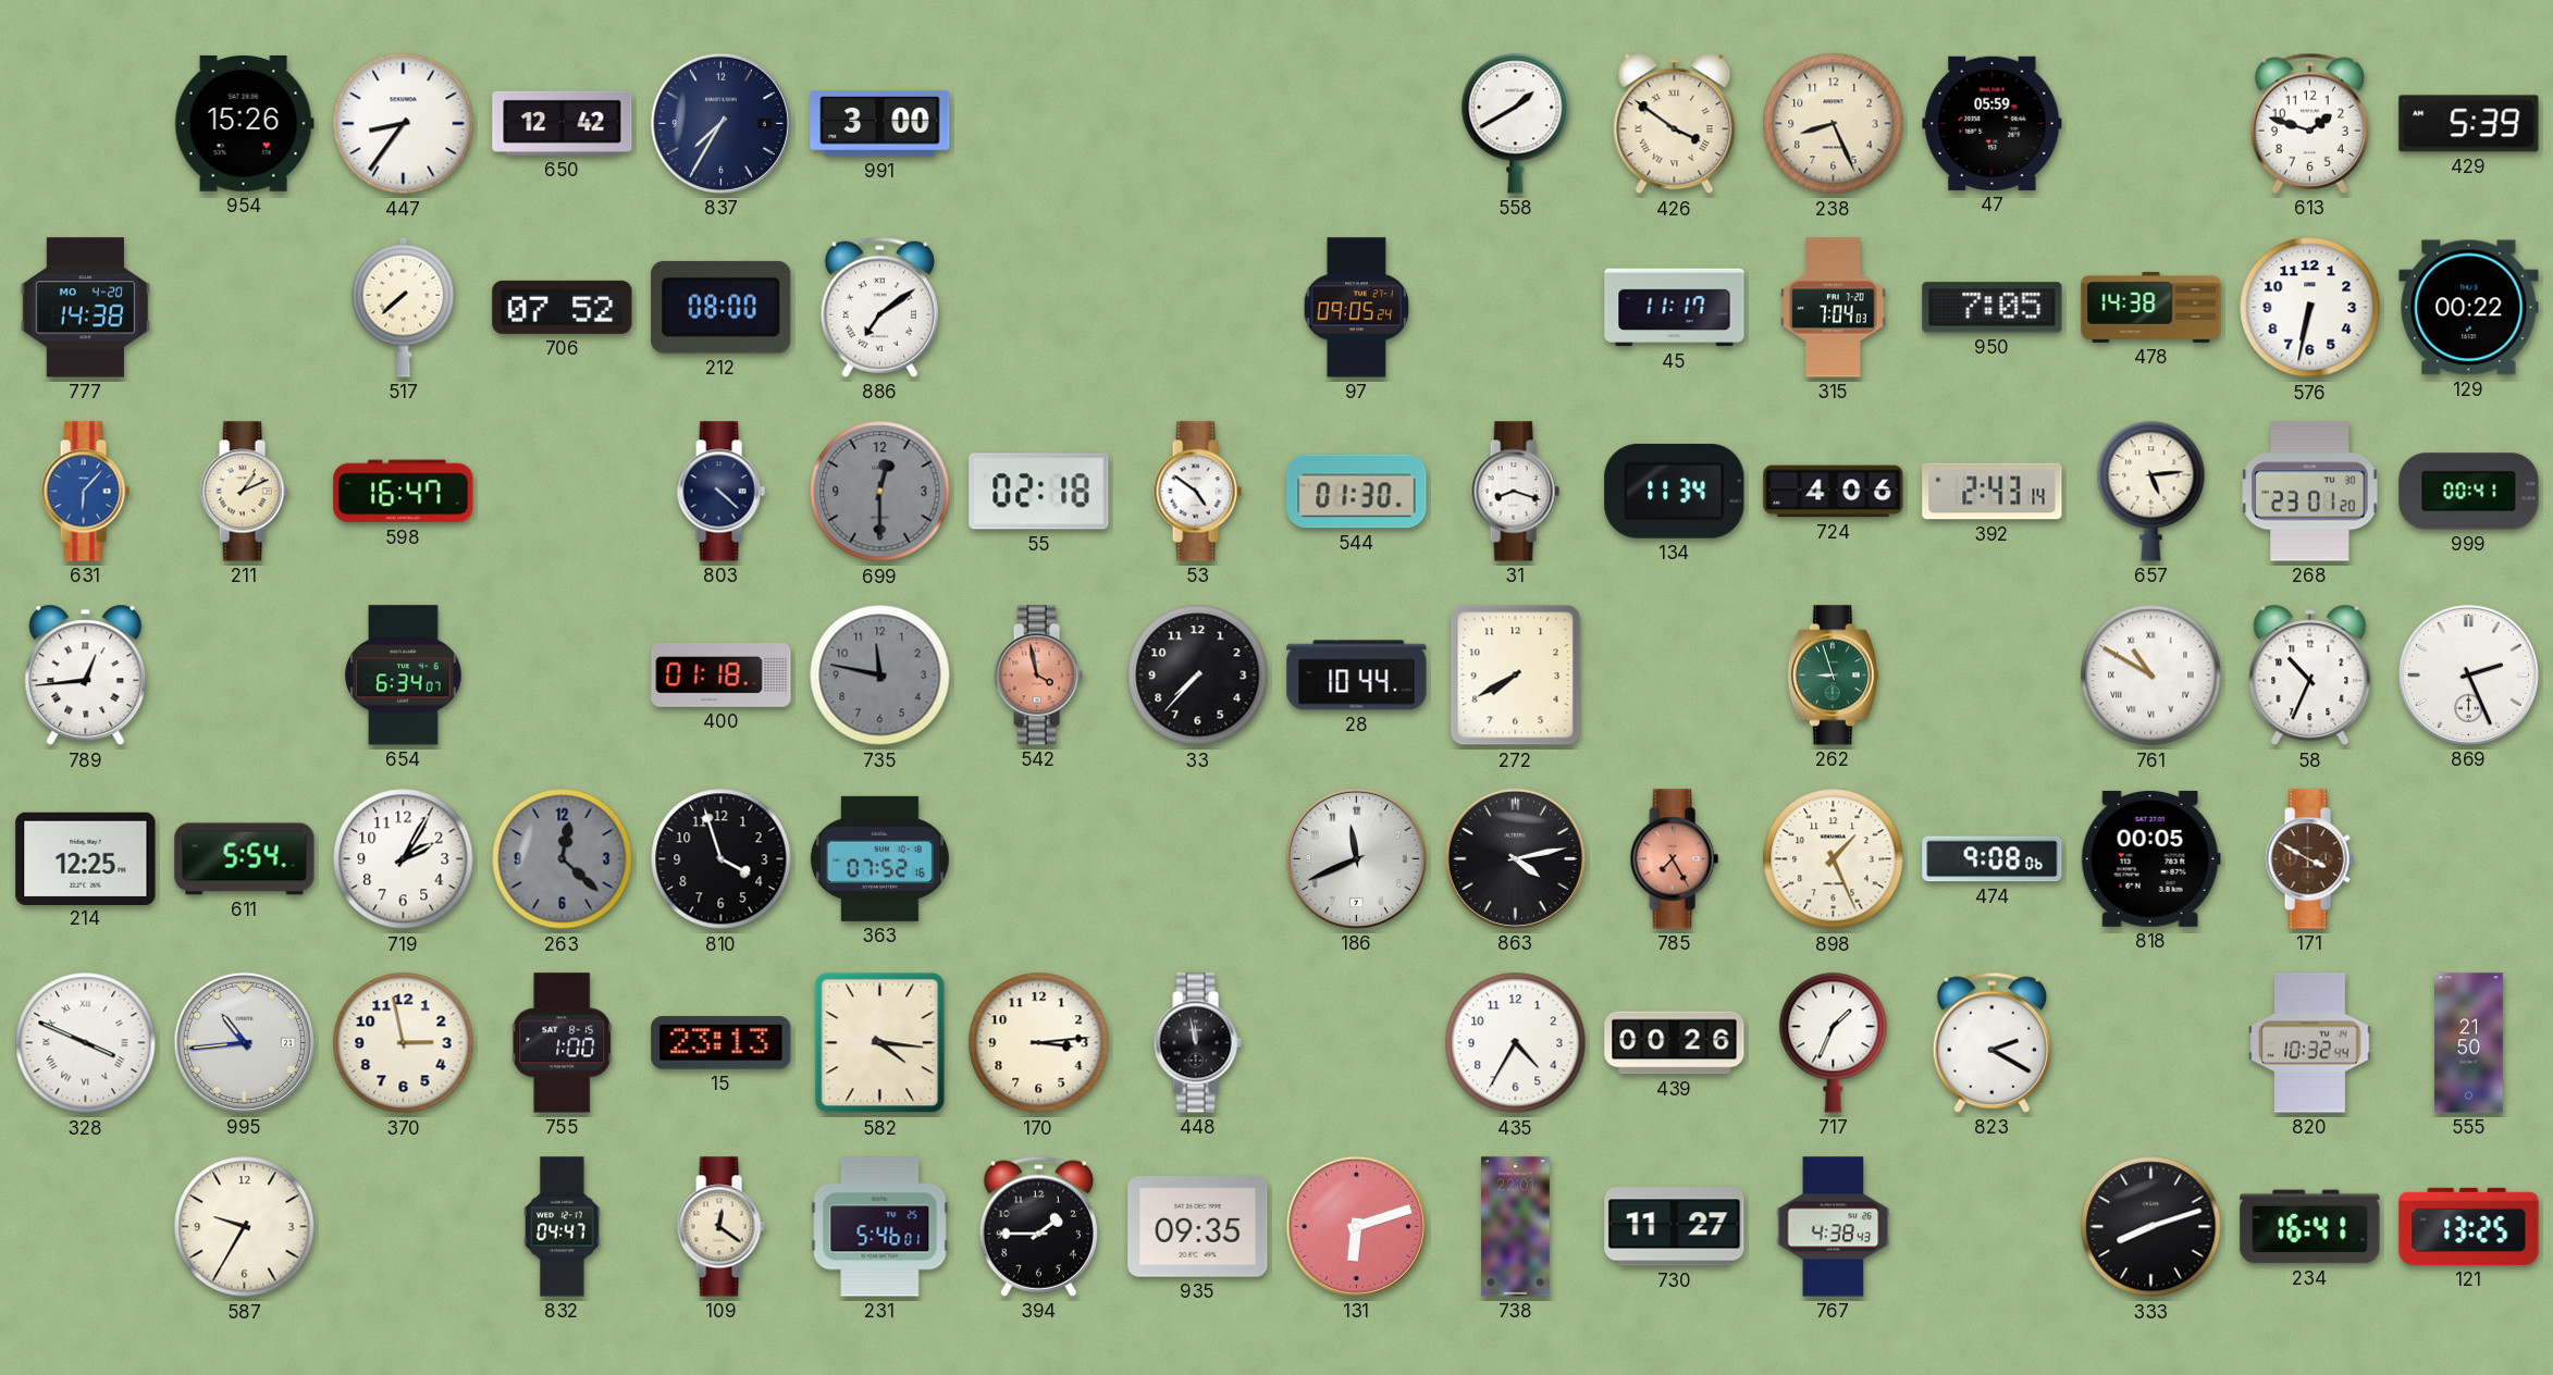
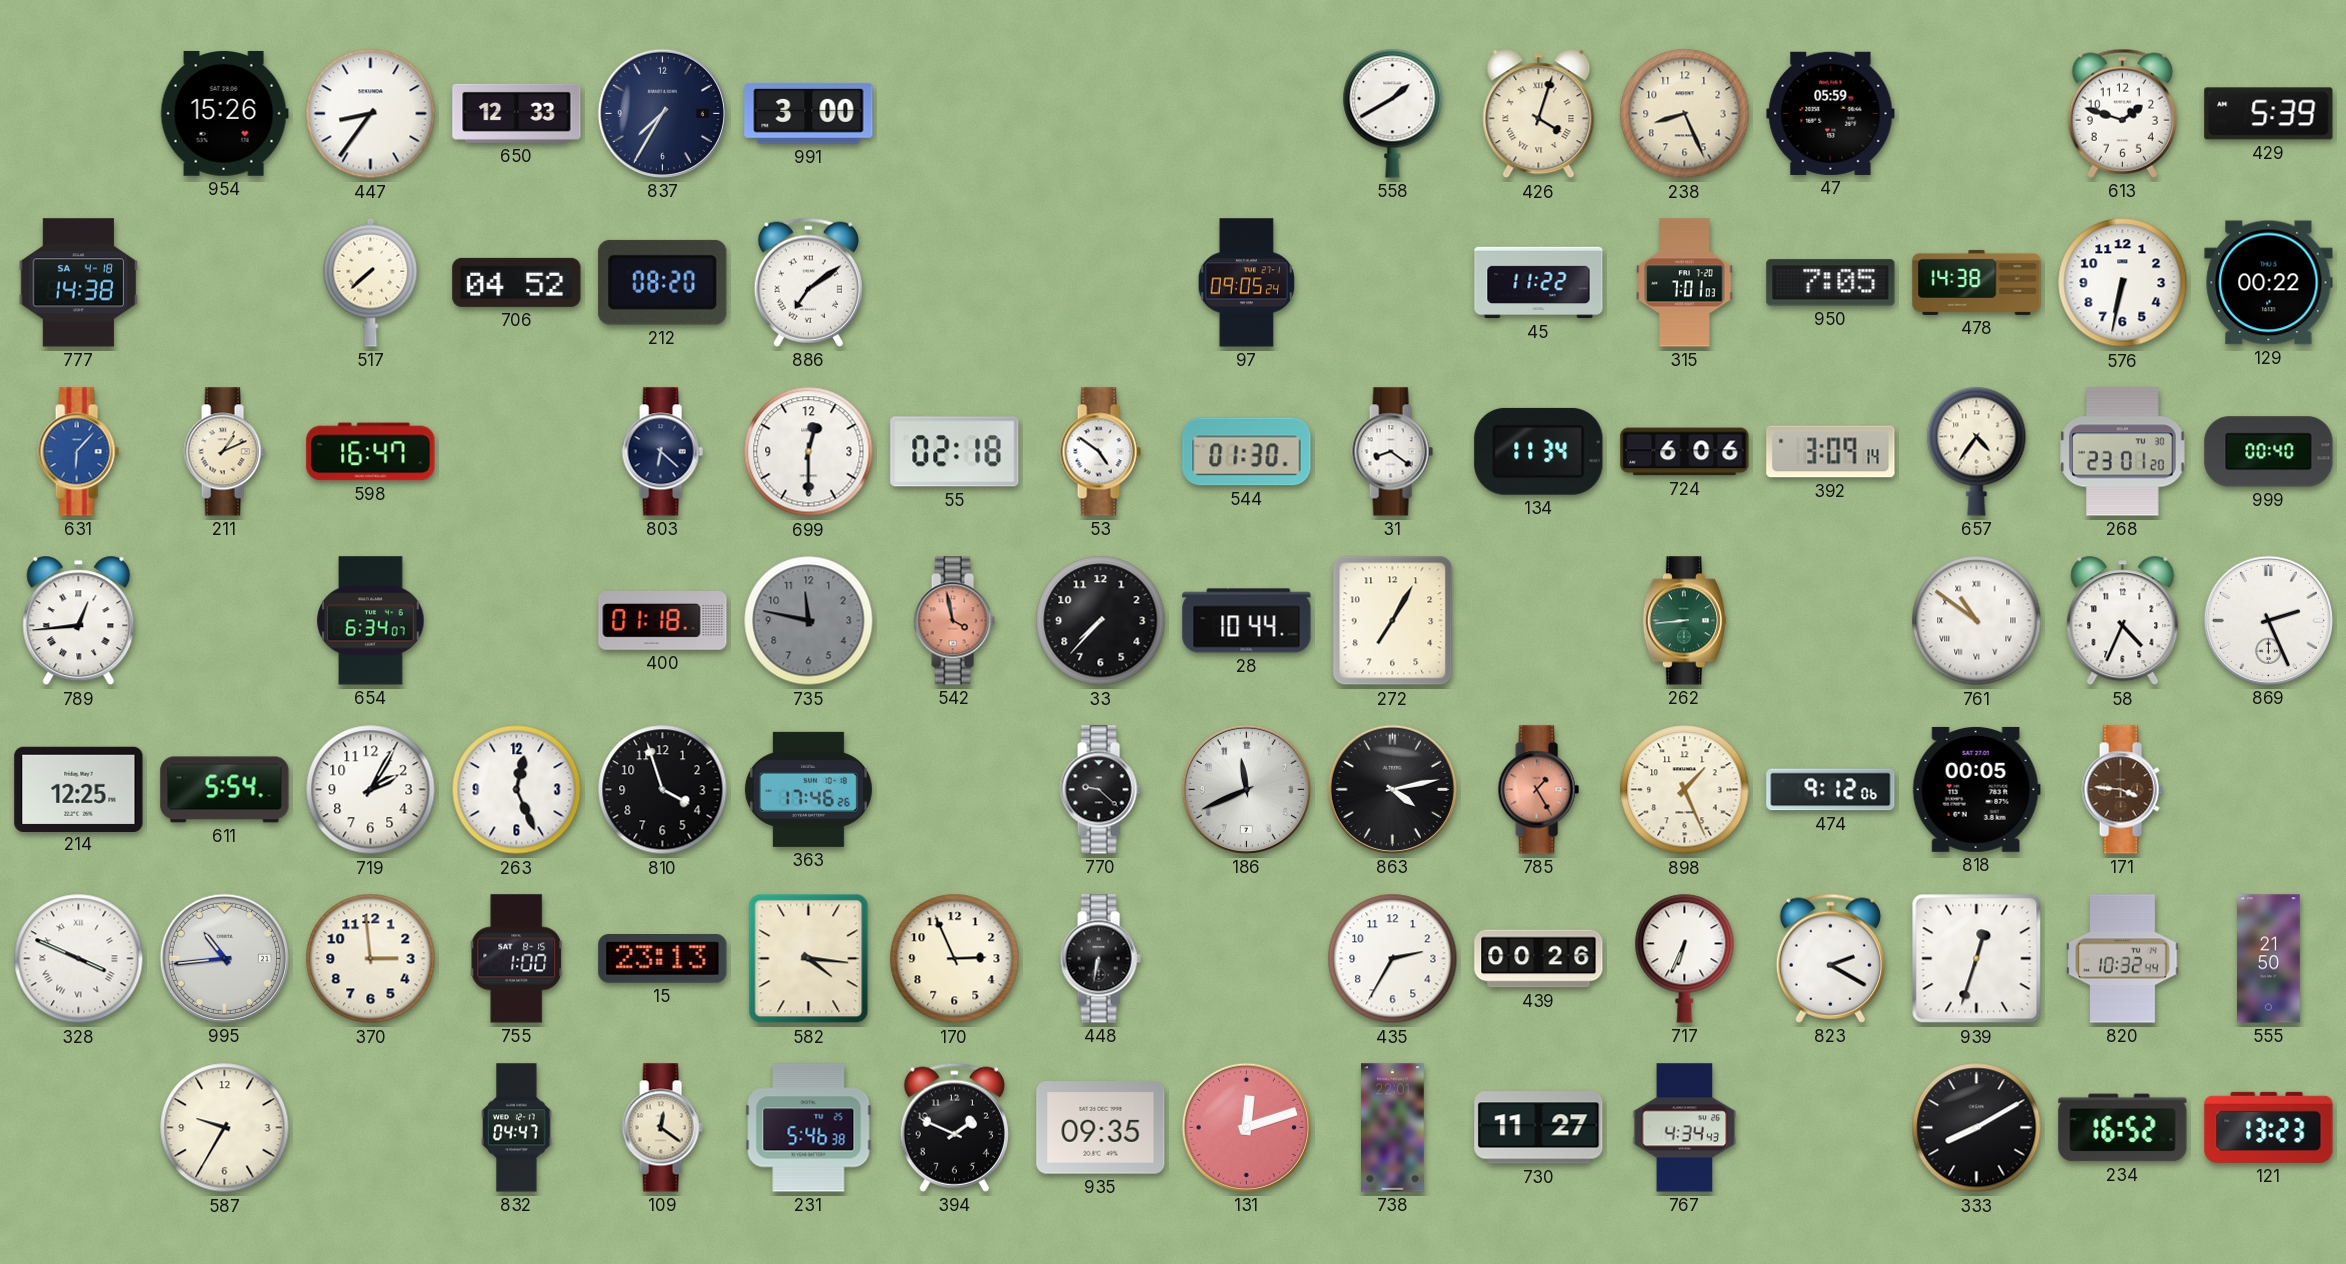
650: 12:42 -> 12:33 (517, 113)
426: 3:51 -> 4:03 (1539, 114)
777 date: MO 4-20 -> SA 4-18 (79, 283)
706: 07:52 -> 04:52 (517, 282)
212: 08:00 -> 08:20 (663, 282)
45: 11:17 -> 11:22 (1539, 283)
315: 7:04 -> 7:01 (1685, 283)
803: 4:22 -> 6:22 (662, 452)
699 dial: grey -> white (809, 452)
31: 8:18 -> 8:21 (1392, 452)
724: 4:06 -> 6:06 (1685, 452)
392: 2:43 -> 3:09 (1831, 452)
657: 5:14 -> 4:36 (1977, 451)
999: 00:41 -> 00:40 (2269, 452)
272: 7:40 -> 7:05 (1393, 621)
262: 8:57 -> 8:44 (1684, 621)
761: 10:50 -> 10:51 (1977, 621)
58: 10:34 -> 4:34 (2123, 621)
263: 12:22 -> 12:26 (517, 790)
263 dial: grey -> white (517, 790)
363: 07:52 -> 17:46 (808, 789)
770: none -> 9:22 (1100, 790)
785: 7:25 -> 1:25 (1538, 790)
474: 9:08 -> 9:12 (1831, 790)
171: 3:50 -> 3:46 (2122, 790)
370: 2:58 -> 2:59 (371, 959)
170: 3:14 -> 2:56 (955, 959)
448: 11:58 -> 6:32 (1100, 959)
435: 4:35 -> 2:35 (1393, 959)
717: 1:34 -> 6:34 (1685, 958)
939: none -> 12:33 (1977, 959)
231: 5:46:01 -> 5:46:38 (809, 1128)
394: 1:45 -> 1:49 (954, 1127)
131: 6:12 -> 12:12 (1246, 1127)
767: 4:38 -> 4:34 (1685, 1128)
333: 8:12 -> 8:10 (1977, 1128)
234: 16:41 -> 16:52 (2123, 1128)
121: 13:25 -> 13:23 (2269, 1127)
